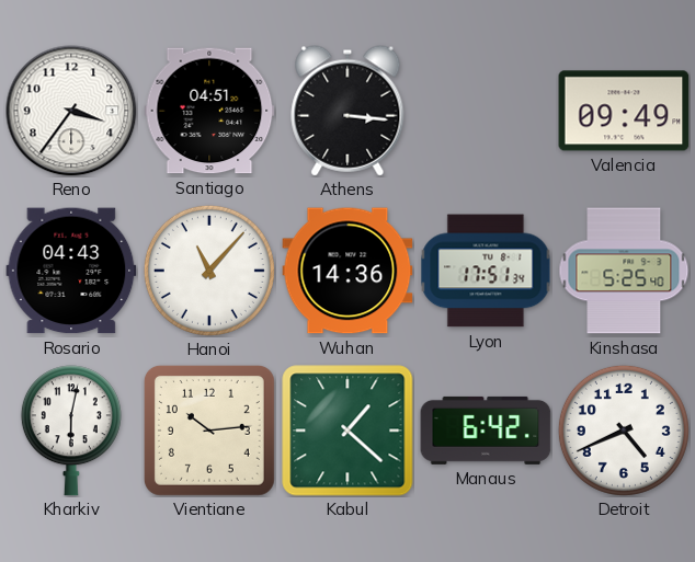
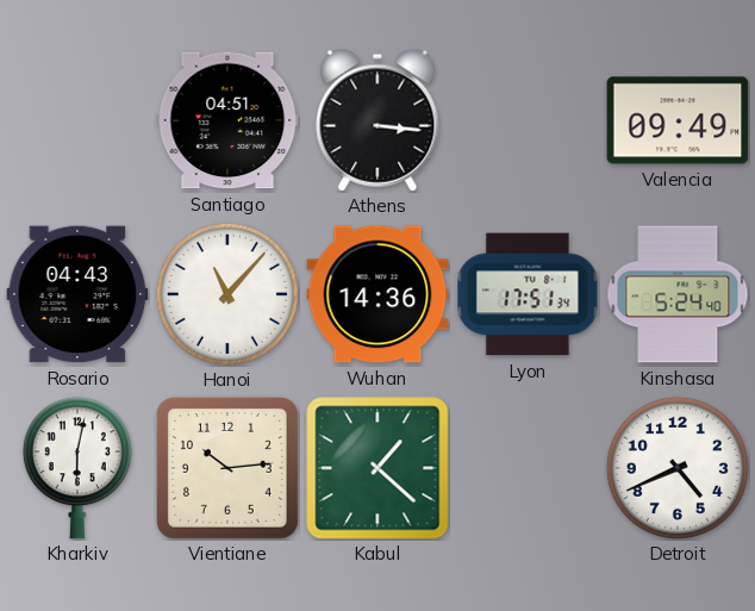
Reno: 3:36 -> none (71, 111)
Kinshasa: 5:25 -> 5:24 (678, 294)
Manaus: 6:42 -> none (486, 431)
